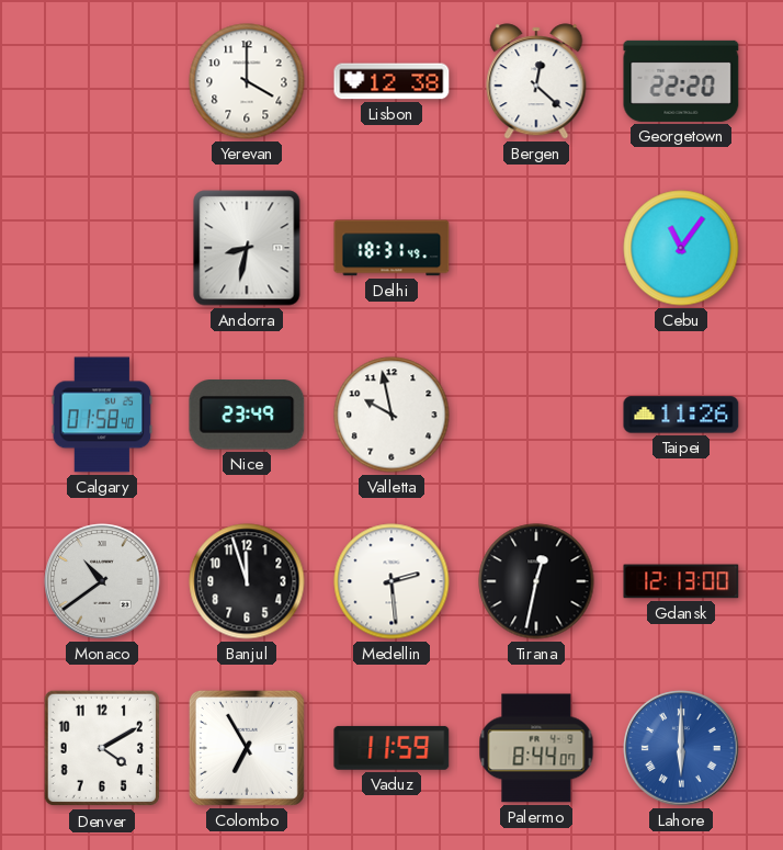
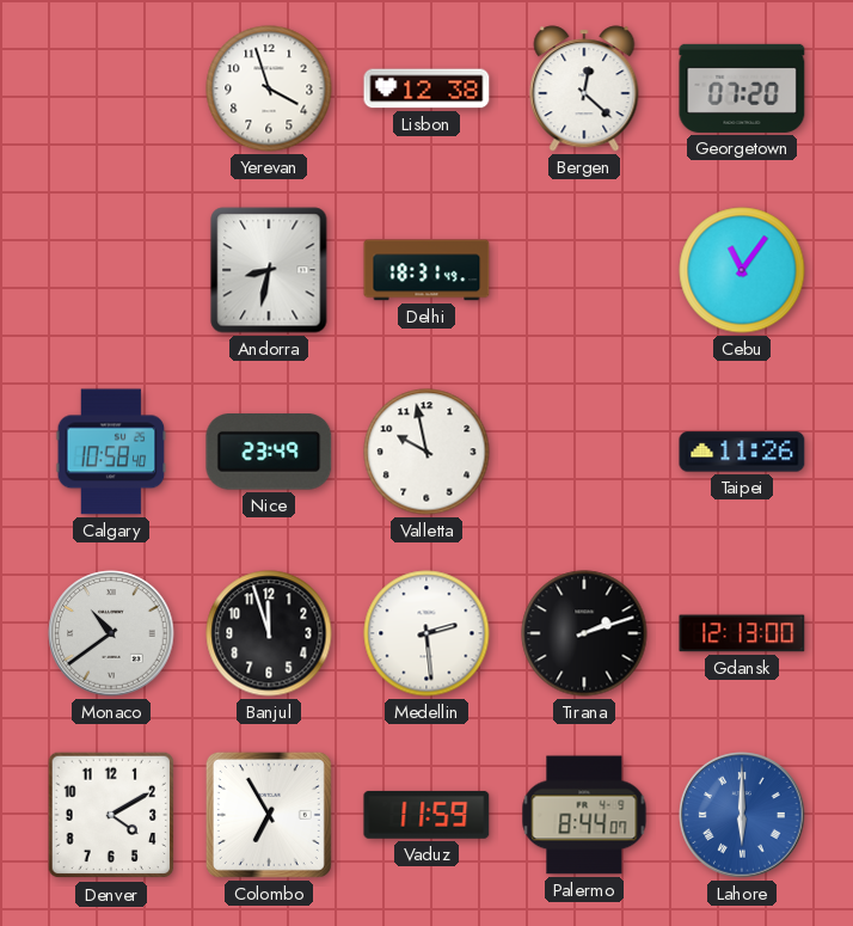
Yerevan: 4:00 -> 3:57 (269, 88)
Georgetown: 22:20 -> 07:20 (742, 88)
Calgary: 01:58 -> 10:58 (111, 452)
Tirana: 12:32 -> 2:12 (584, 633)
